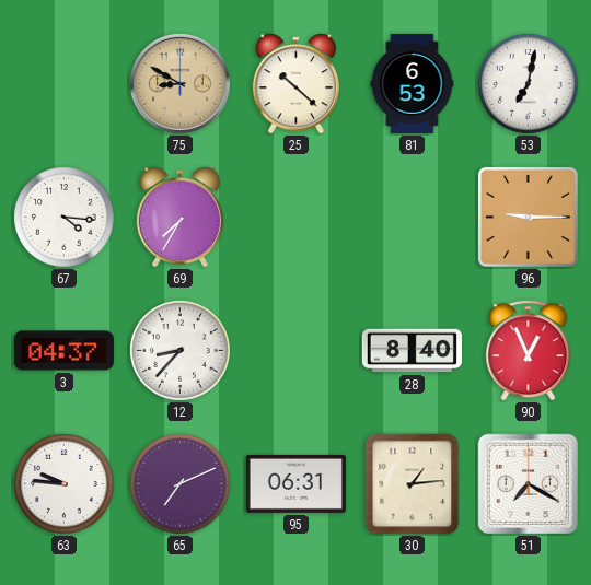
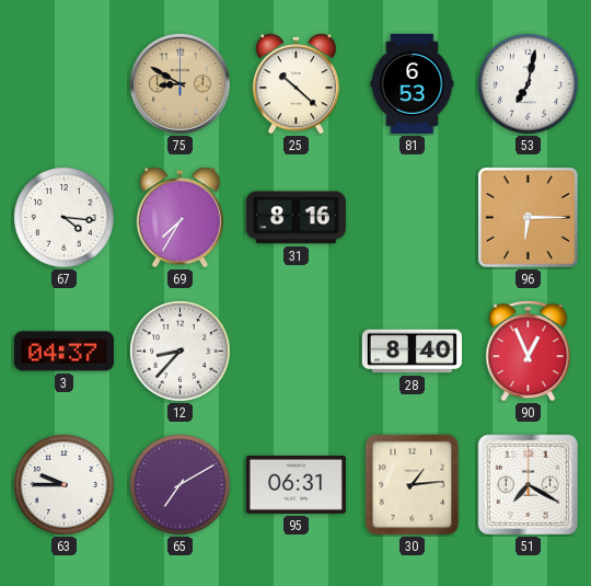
31: none -> 8:16 (296, 218)
96: 9:15 -> 6:15 (528, 217)
63: 9:46 -> 9:45 (65, 485)
65: 7:11 -> 7:10 (181, 485)
